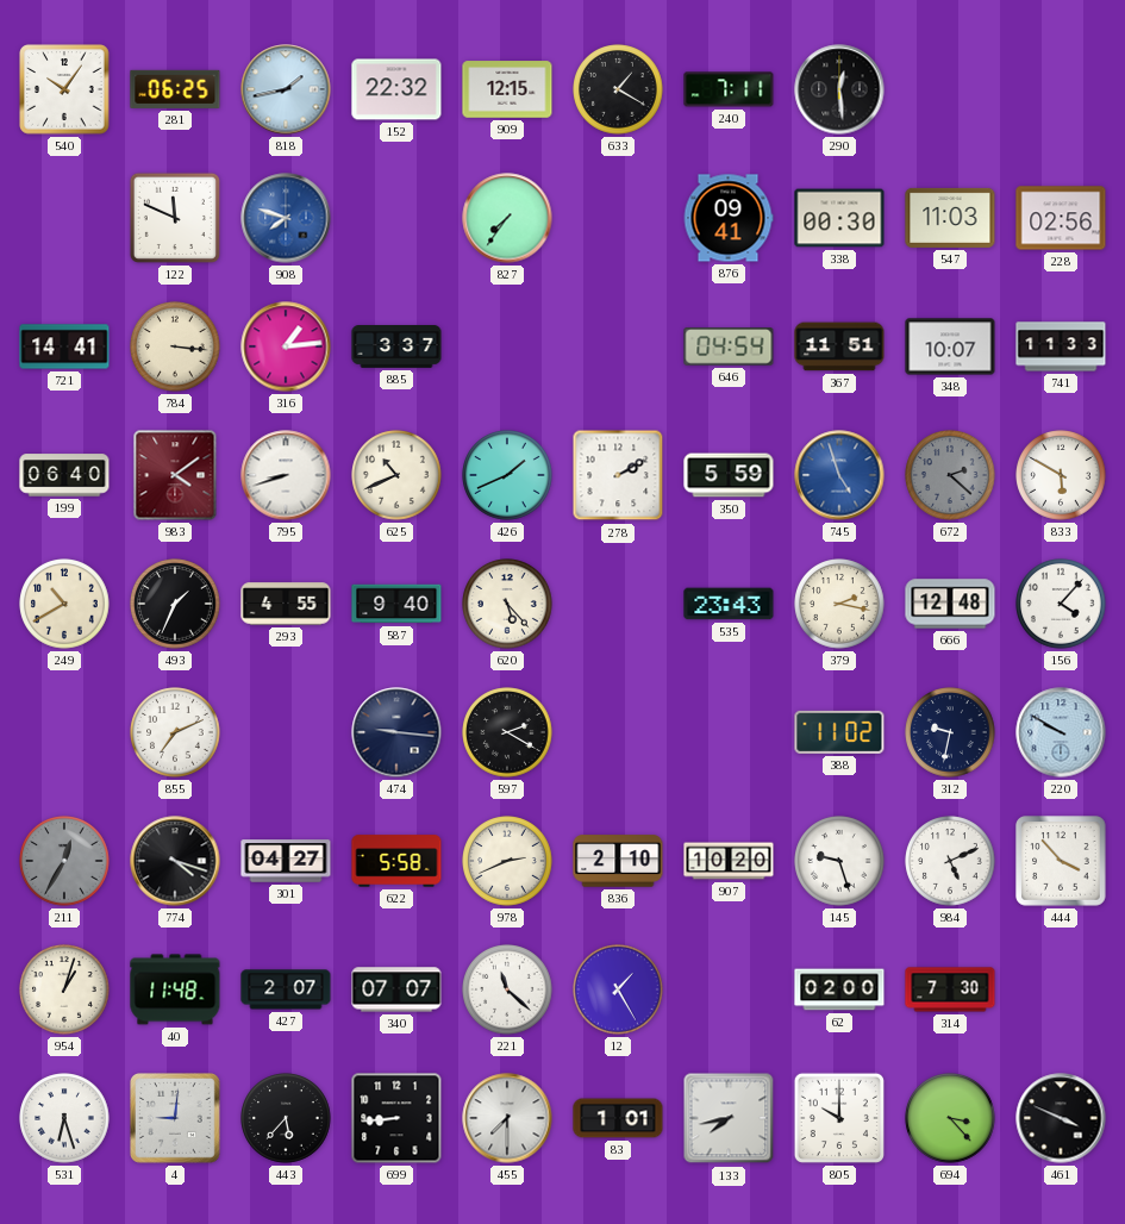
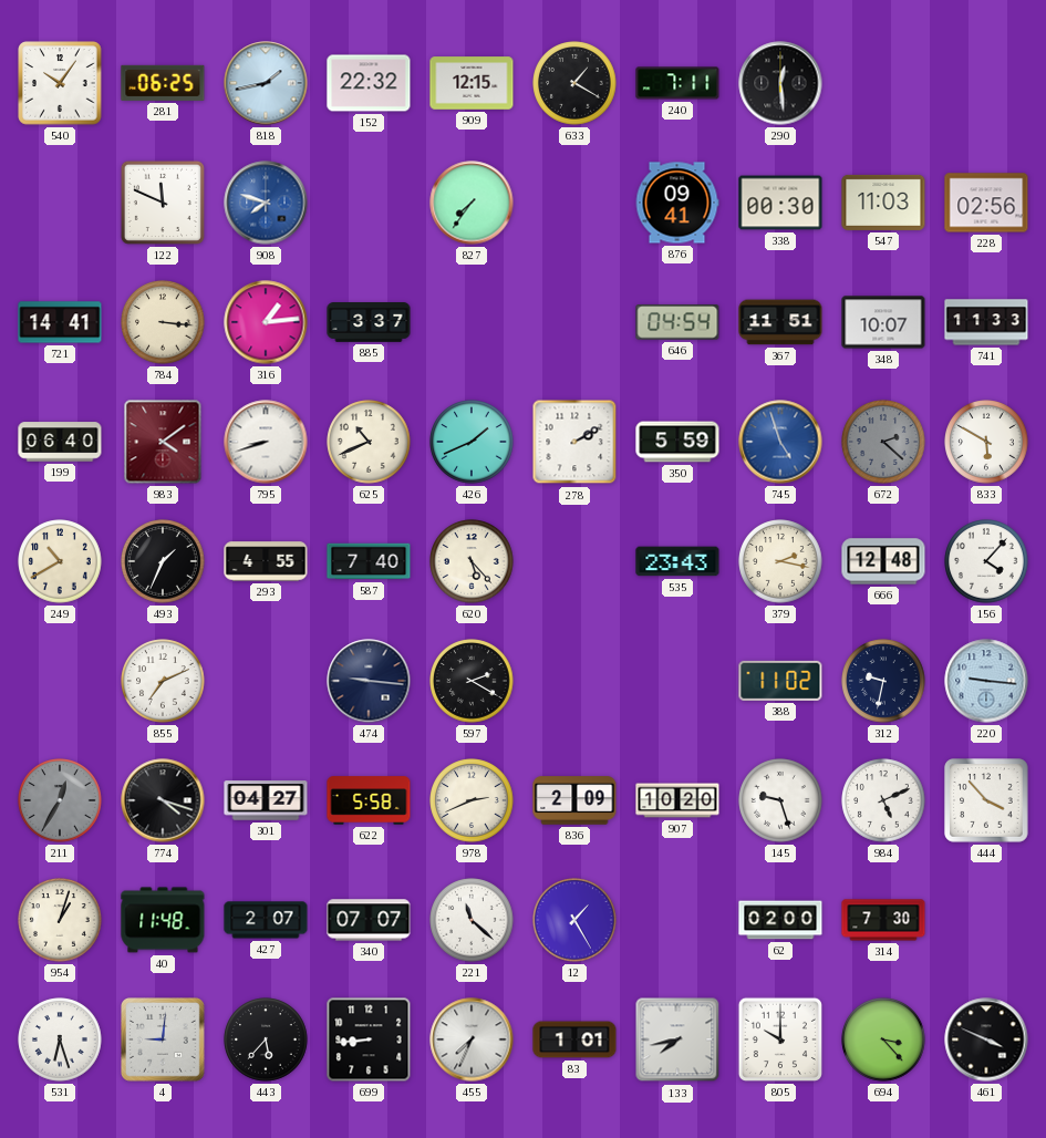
587: 9:40 -> 7:40 (369, 561)
220: 9:50 -> 9:16 (986, 681)
836: 2:10 -> 2:09 (574, 800)
455: 7:30 -> 7:34 (472, 1039)
